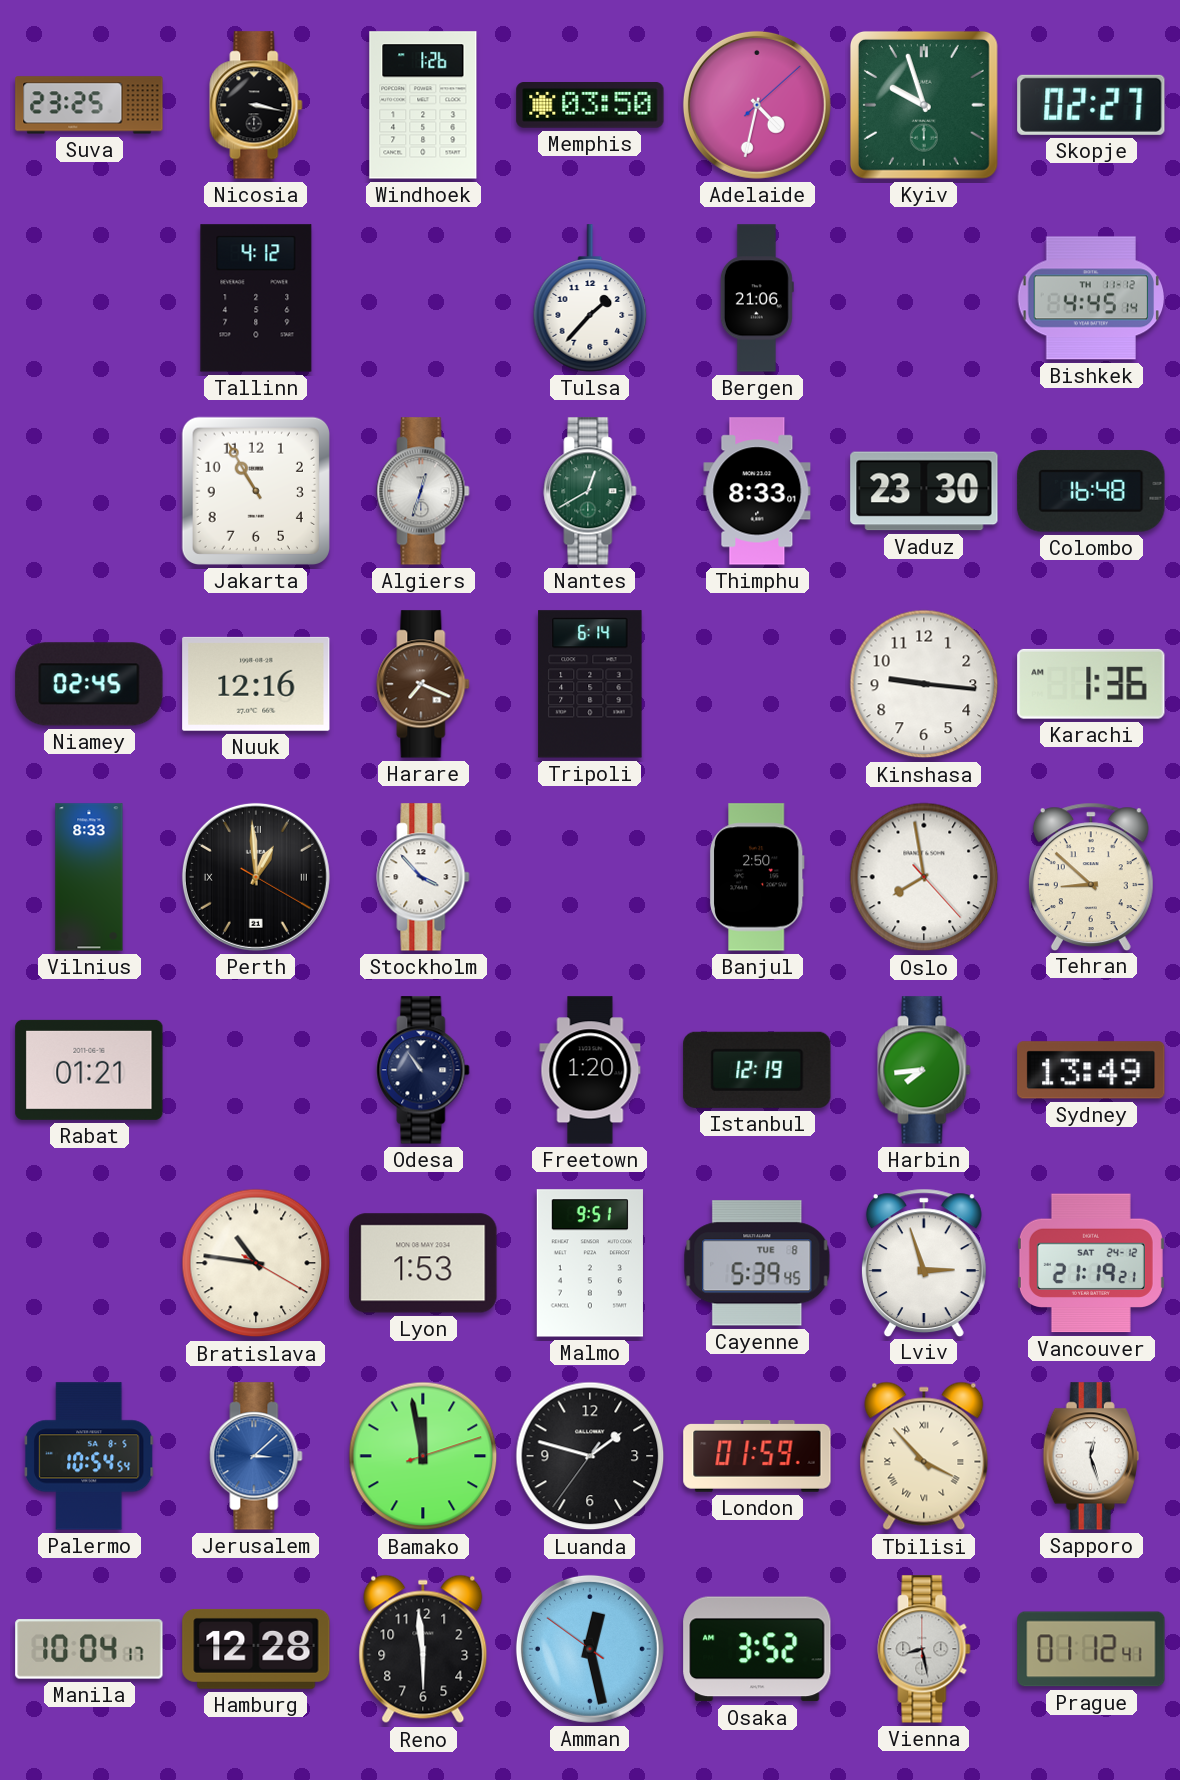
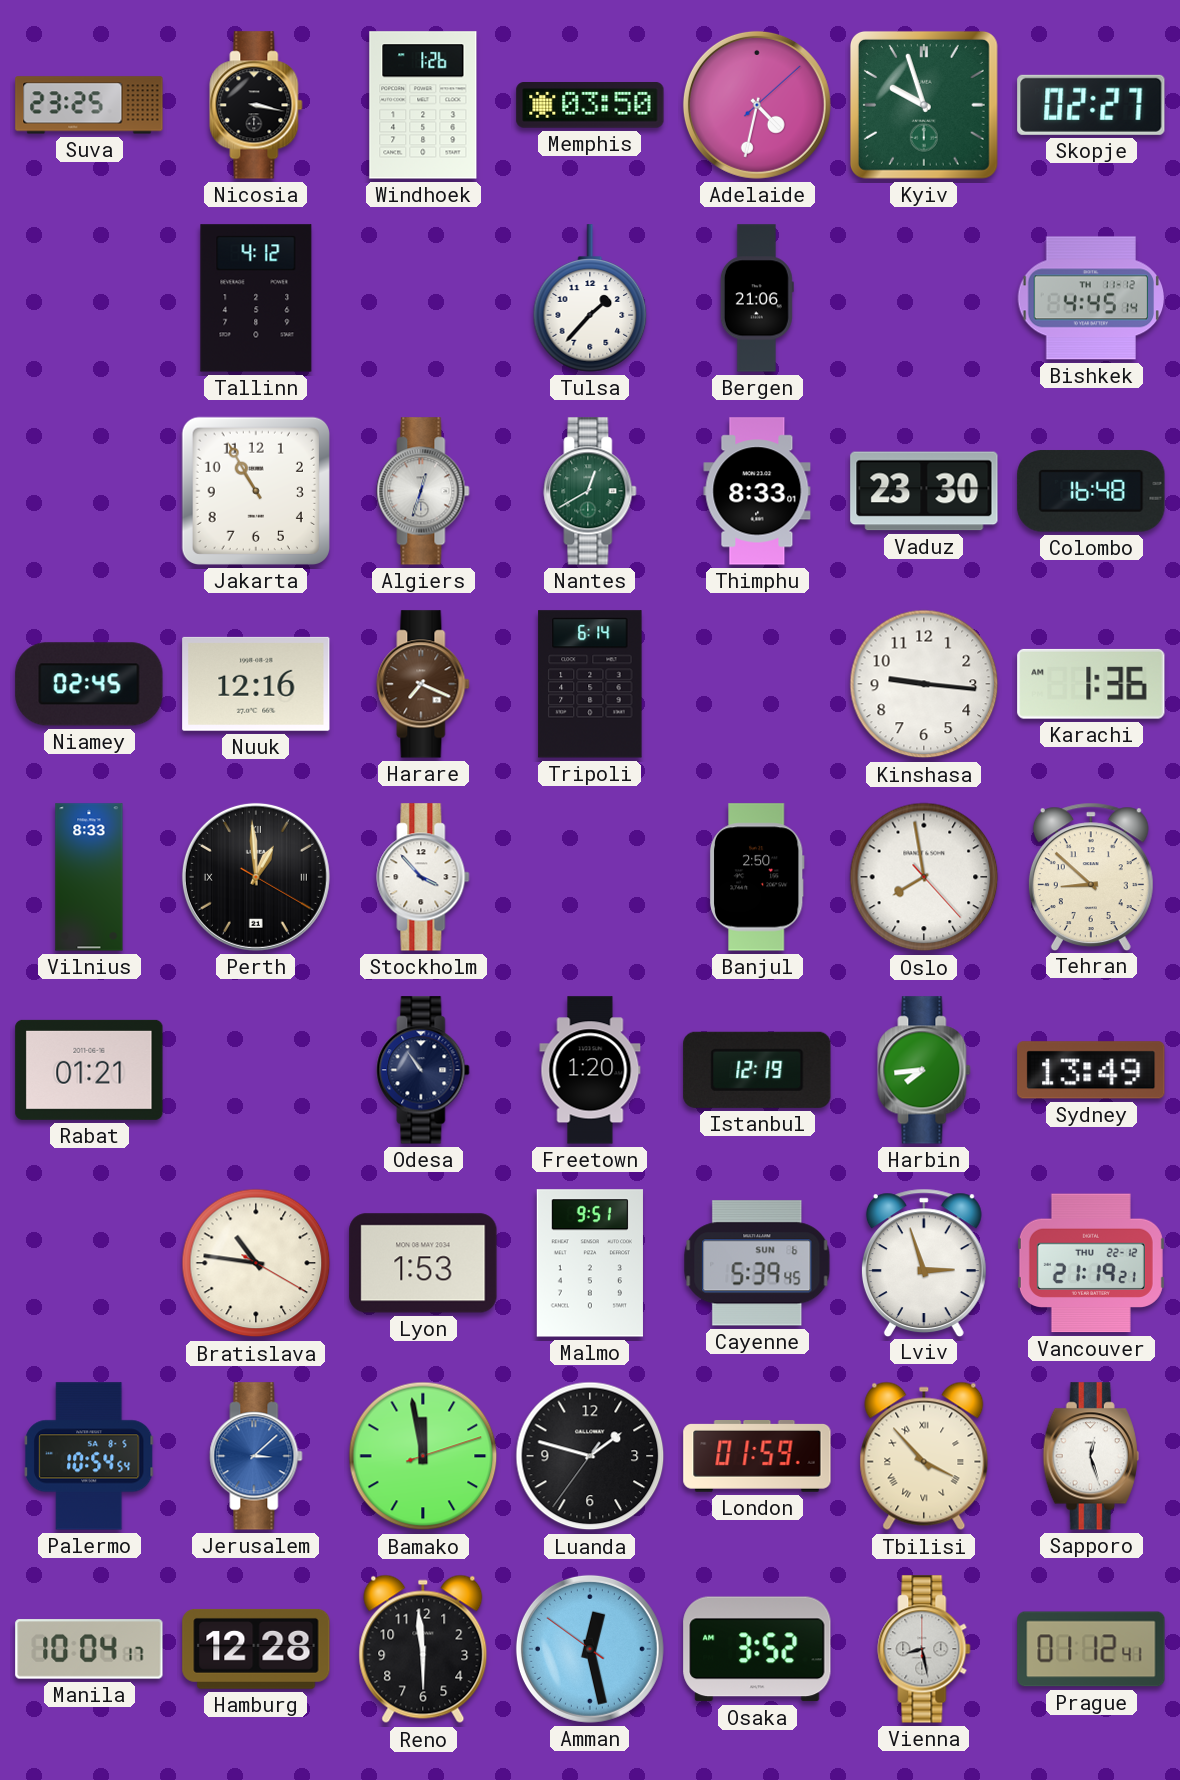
Cayenne date: TUE 8 -> SUN 6 (757, 1263)
Vancouver date: SAT 24-12 -> THU 22-12 (1091, 1263)
